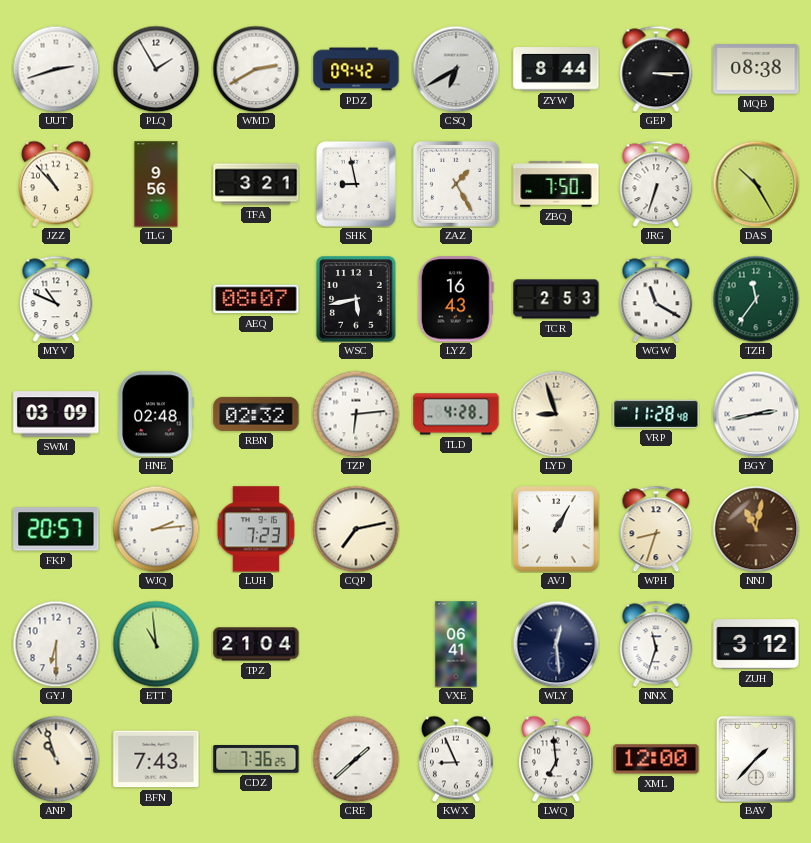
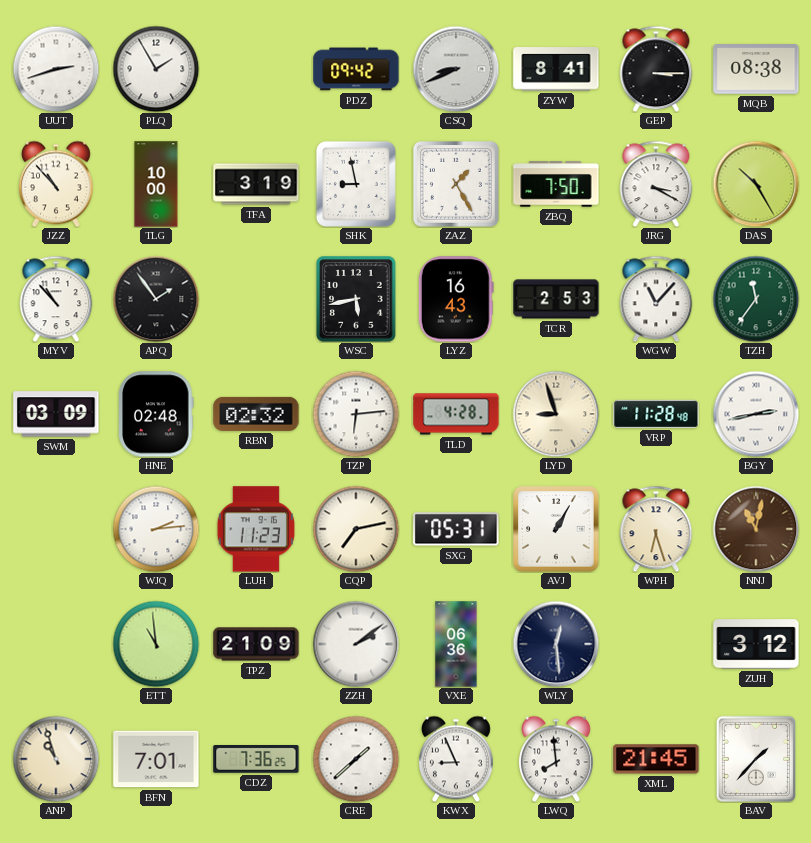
WMD: 2:40 -> none (256, 69)
CSQ: 6:40 -> 8:41 (456, 69)
ZYW: 8:44 -> 8:41 (556, 69)
TLG: 9:56 -> 10:00 (156, 184)
TFA: 3:21 -> 3:19 (256, 184)
JRG: 6:33 -> 3:20 (656, 184)
MYV: 10:49 -> 10:53 (56, 299)
APQ: none -> 1:54 (156, 299)
AEQ: 08:07 -> none (256, 299)
WGW: 11:20 -> 11:07 (656, 299)
FKP: 20:57 -> none (56, 529)
LUH: 7:23 -> 11:23 (256, 529)
SXG: none -> 05:31 (456, 529)
WPH: 8:33 -> 6:27 (656, 529)
GYJ: 6:30 -> none (56, 644)
TPZ: 21:04 -> 21:09 (256, 644)
ZZH: none -> 2:09 (356, 644)
VXE: 06:41 -> 06:36 (456, 644)
NNX: 11:33 -> none (656, 644)
BFN: 7:43 -> 7:01 (156, 759)
LWQ: 6:59 -> 7:59 (556, 759)
XML: 12:00 -> 21:45 (656, 759)
